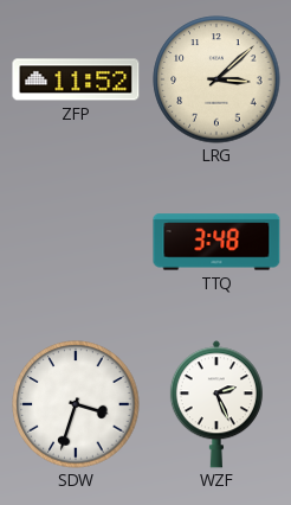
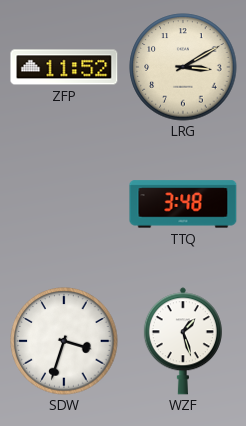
LRG: 3:08 -> 3:10 (183, 67)
WZF: 2:26 -> 1:27 (183, 341)
